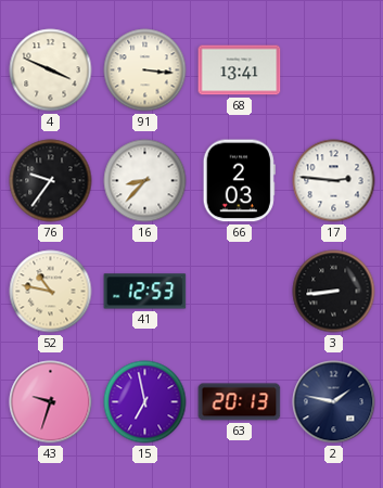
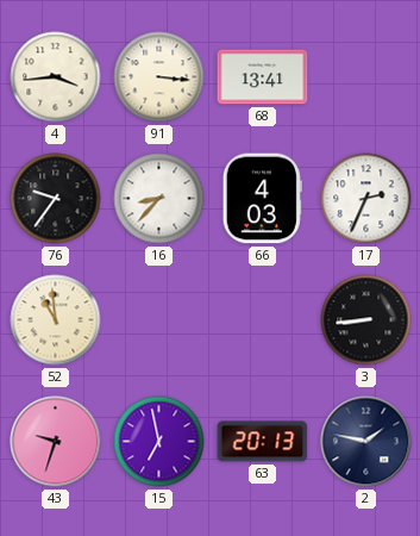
4: 3:49 -> 3:44 (56, 77)
66: 2:03 -> 4:03 (262, 199)
17: 2:46 -> 2:34 (366, 199)
52: 10:47 -> 10:59 (56, 320)
41: 12:53 -> none (145, 292)
